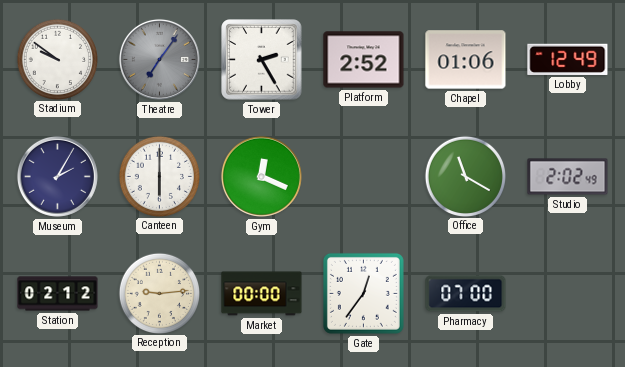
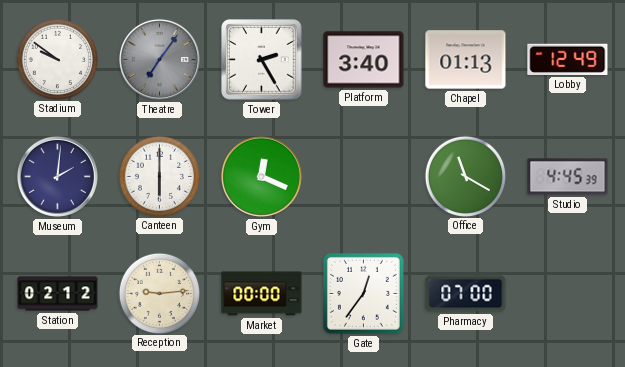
Platform: 2:52 -> 3:40 (364, 60)
Chapel: 01:06 -> 01:13 (466, 60)
Museum: 2:05 -> 2:01 (57, 176)
Studio: 2:02 -> 4:45 (568, 177)
